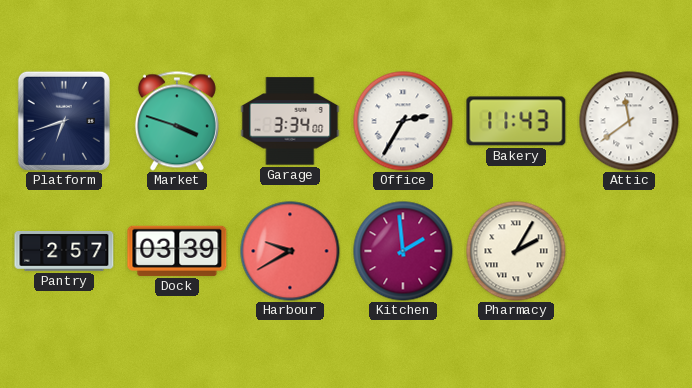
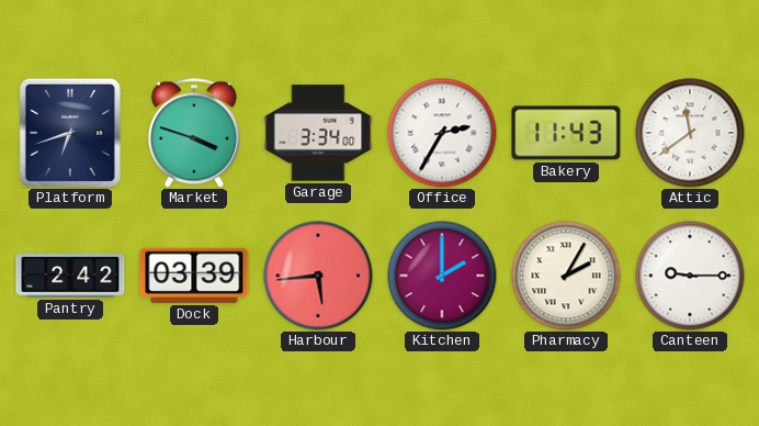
Pantry: 2:57 -> 2:42 (70, 276)
Harbour: 9:40 -> 5:44 (318, 276)
Kitchen: 1:59 -> 2:00 (442, 276)
Canteen: none -> 9:15 (690, 276)
